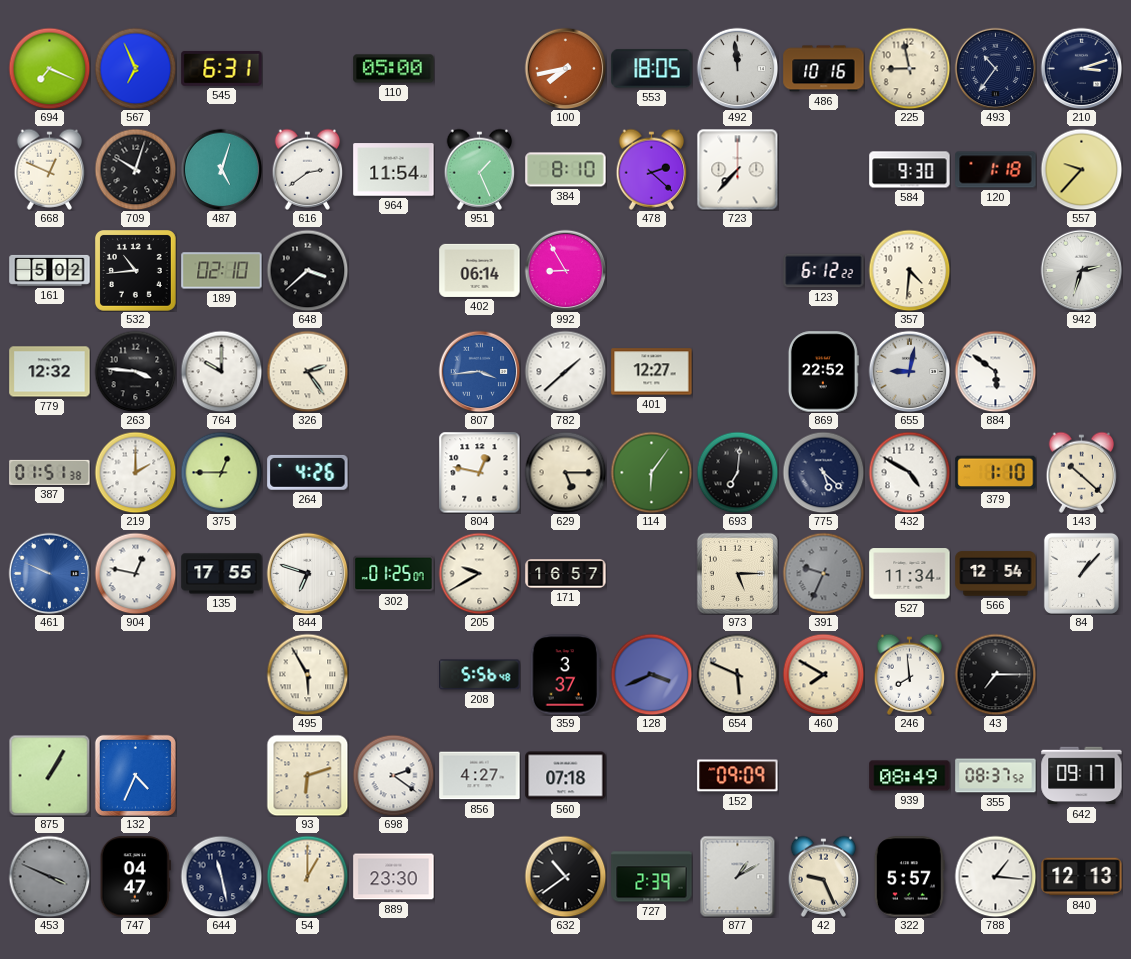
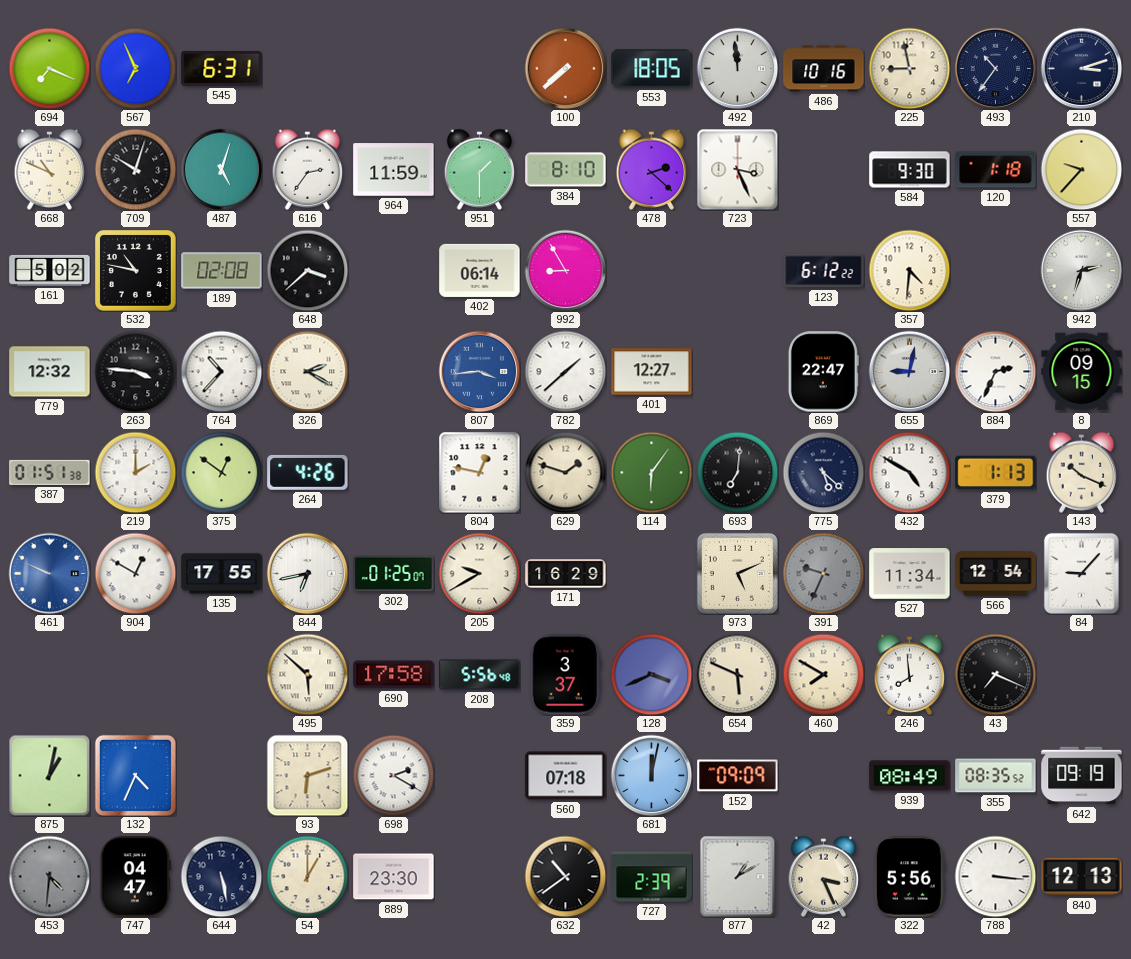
110: 05:00 -> none (394, 69)
100: 7:43 -> 7:38 (565, 68)
668: 12:49 -> 10:49 (50, 169)
616: 2:39 -> 2:36 (308, 169)
964: 11:54 -> 11:59 (394, 170)
951: 1:26 -> 1:30 (480, 169)
723: 7:37 -> 3:26 (737, 169)
532: 10:44 -> 10:47 (136, 271)
189: 02:10 -> 02:08 (222, 271)
764: 10:00 -> 10:37 (221, 371)
326: 2:24 -> 2:20 (307, 371)
869: 22:52 -> 22:47 (823, 372)
884: 5:51 -> 2:34 (995, 371)
8: none -> 09:15 (1082, 372)
375: 12:45 -> 12:51 (221, 472)
629: 5:15 -> 1:48 (565, 472)
379: 1:10 -> 1:13 (996, 473)
143: 10:22 -> 10:19 (1082, 472)
904: 12:47 -> 12:50 (135, 573)
844: 6:48 -> 6:43 (307, 573)
171: 16:57 -> 16:29 (566, 574)
973: 5:15 -> 5:11 (737, 573)
84: 1:07 -> 9:07 (1081, 573)
495: 5:55 -> 5:52 (307, 674)
690: none -> 17:58 (394, 675)
43: 7:15 -> 7:19 (995, 674)
875: 1:05 -> 1:02 (49, 775)
698: 2:21 -> 2:20 (393, 775)
856: 4:27 -> none (480, 776)
681: none -> 12:02 (651, 775)
355: 08:37 -> 08:35 (996, 776)
642: 09:17 -> 09:19 (1082, 776)
453: 3:49 -> 4:31 (49, 876)
644: 11:28 -> 5:28 (221, 876)
42: 9:26 -> 3:26 (824, 876)
322: 5:57 -> 5:56 (909, 877)
788: 1:16 -> 3:16 (995, 876)
